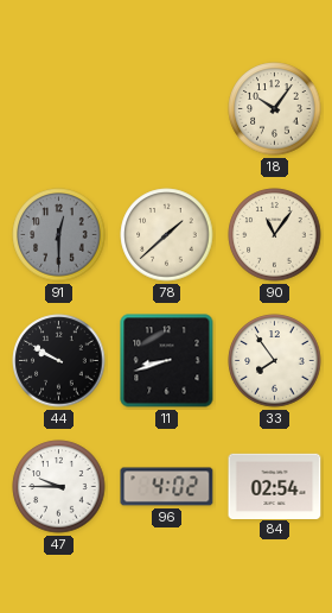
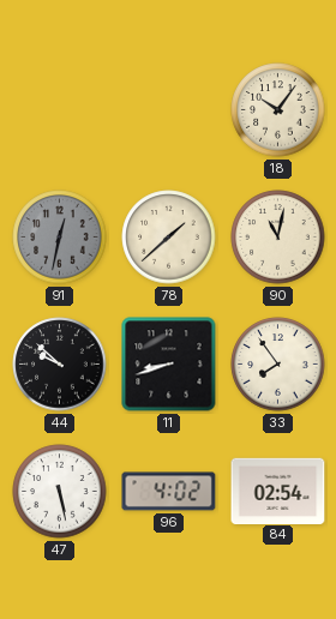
91: 12:30 -> 12:32 (60, 238)
90: 11:06 -> 11:02 (278, 238)
44: 9:50 -> 9:52 (60, 365)
47: 9:45 -> 5:28 (60, 492)
